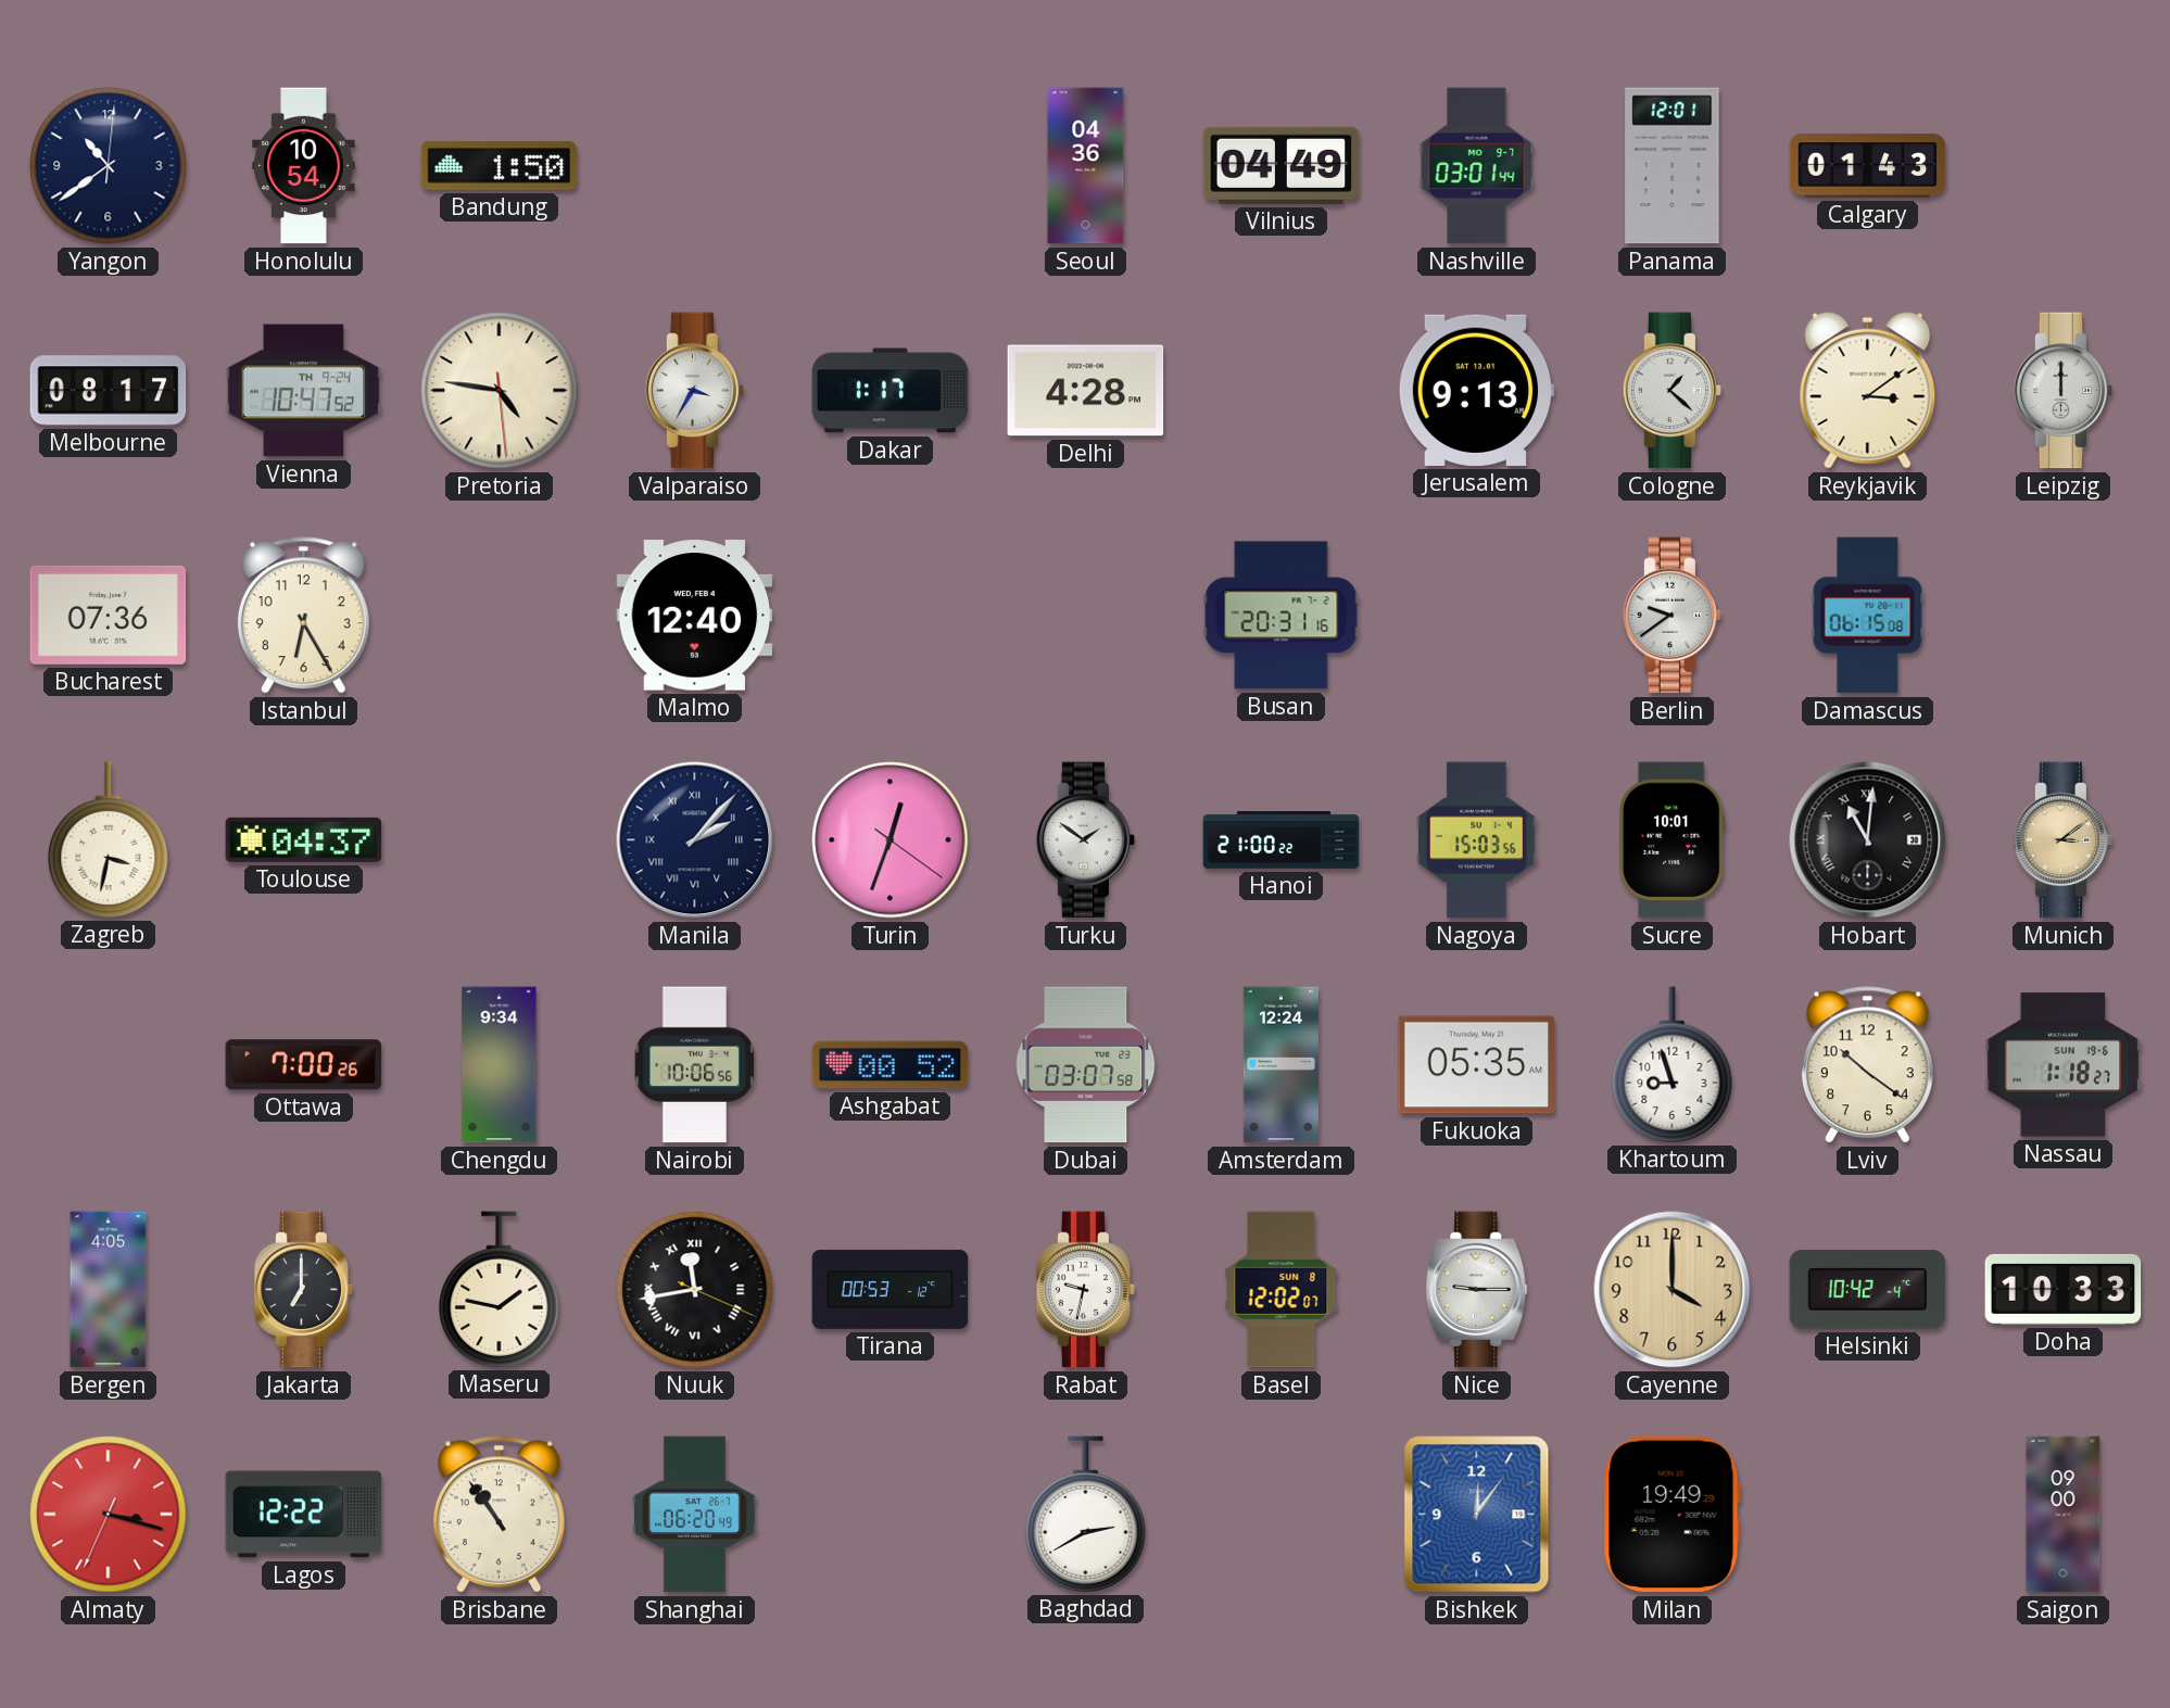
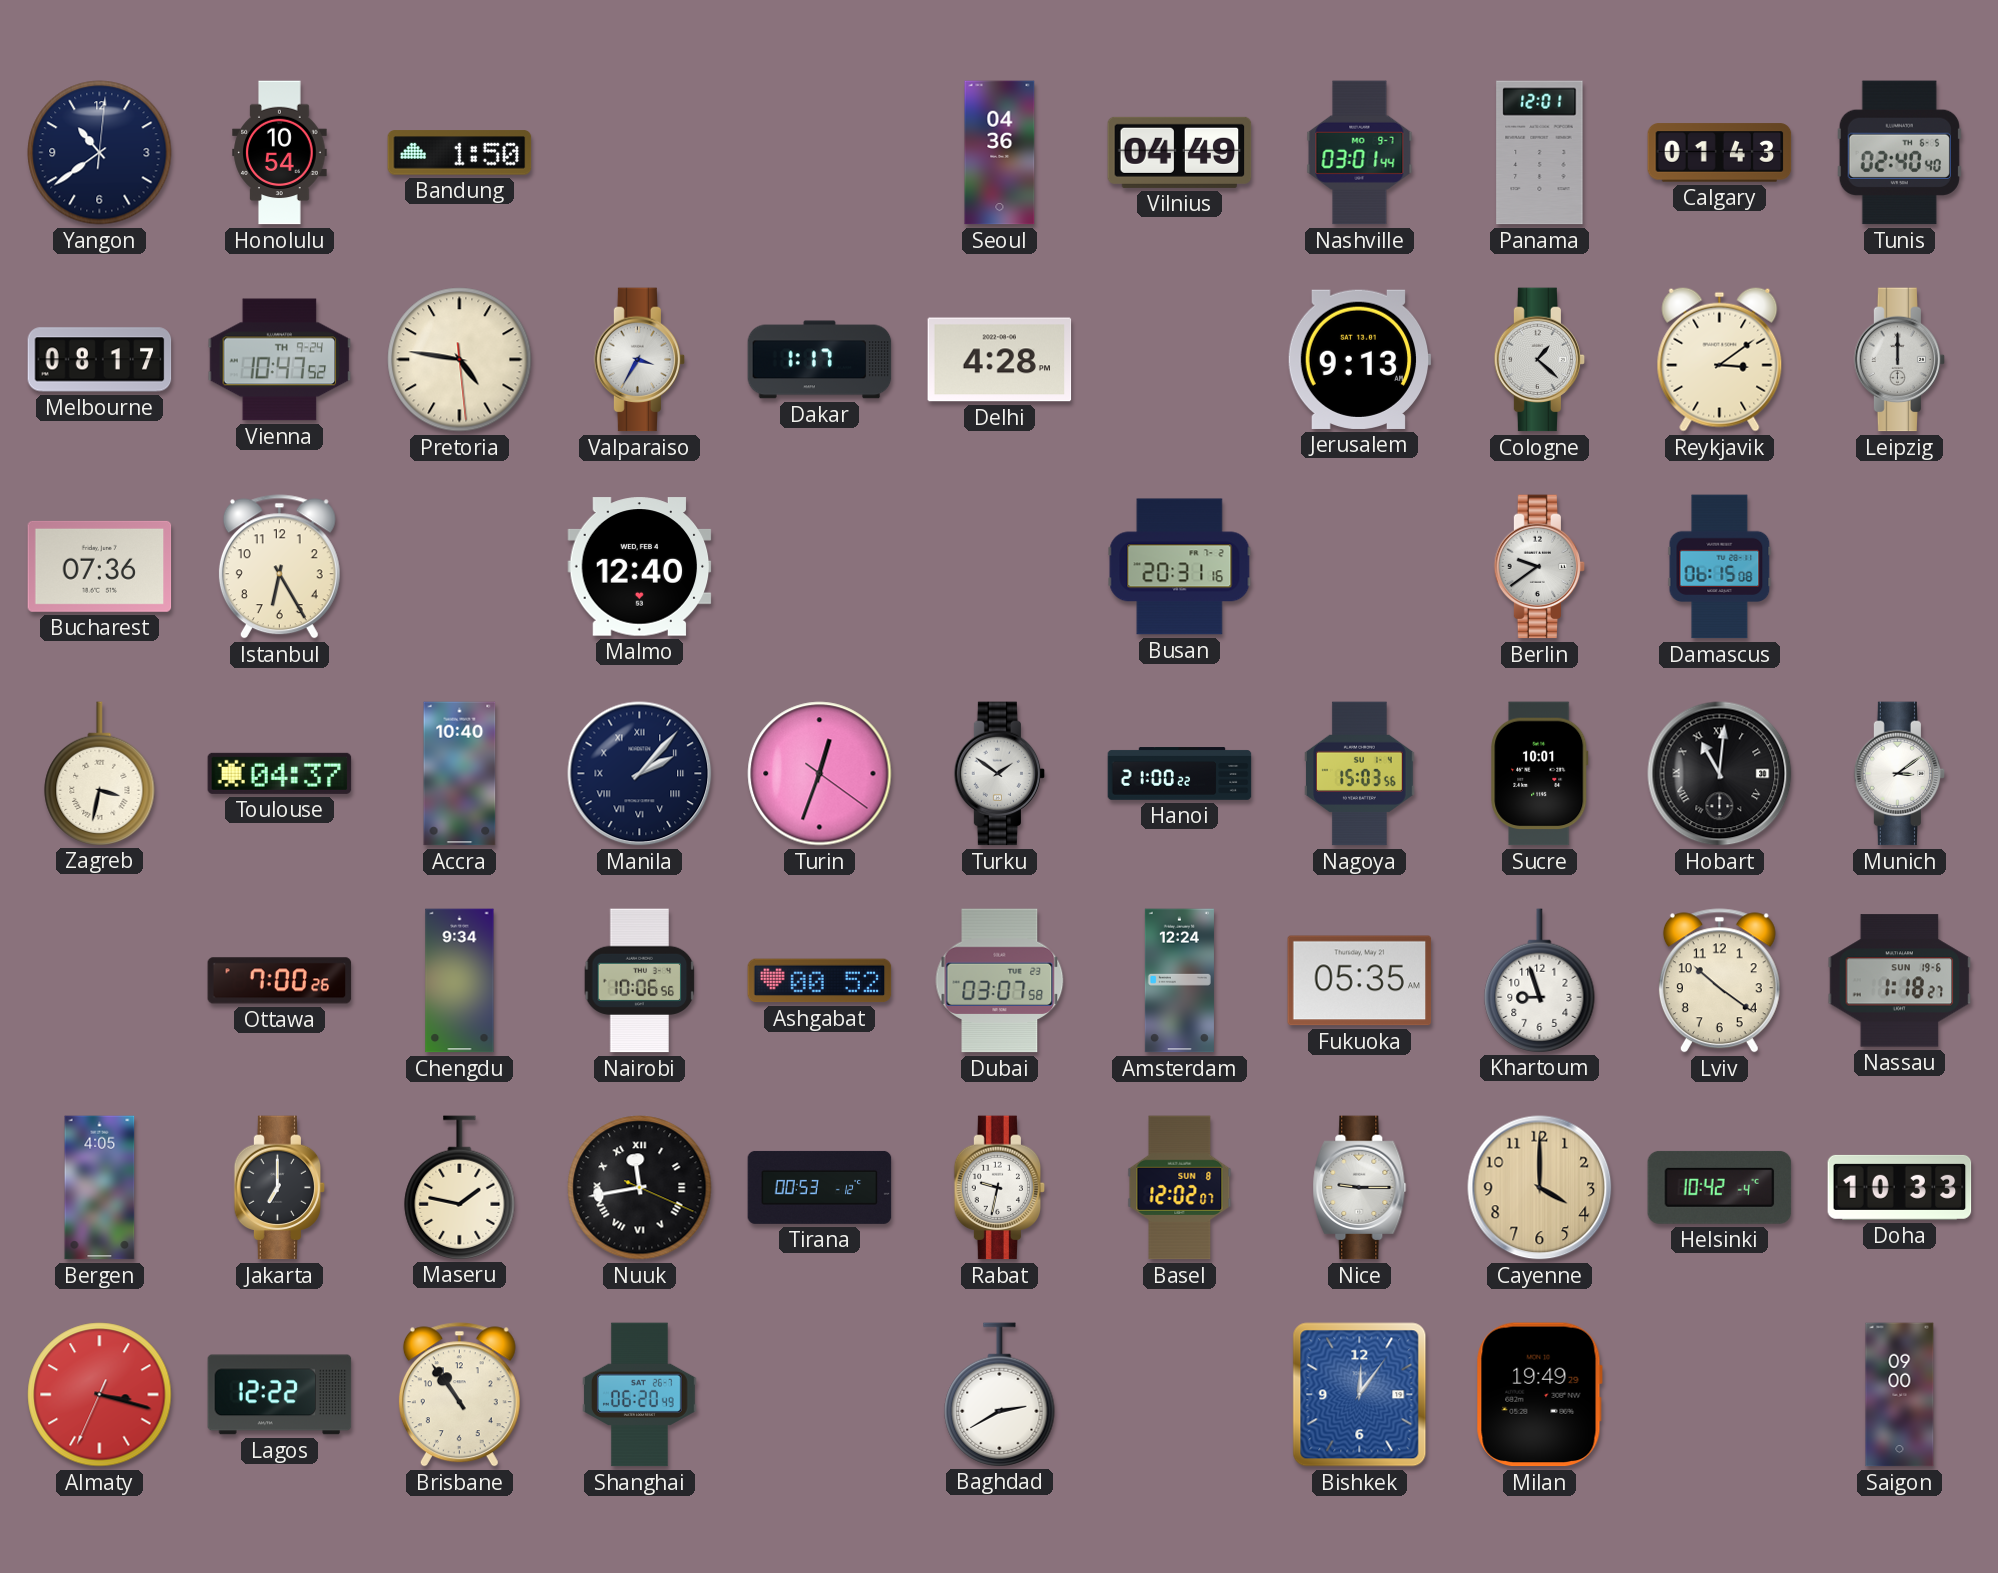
Tunis: none -> 02:40 (1899, 153)
Accra: none -> 10:40 (460, 774)
Munich dial: champagne -> white (1900, 774)
